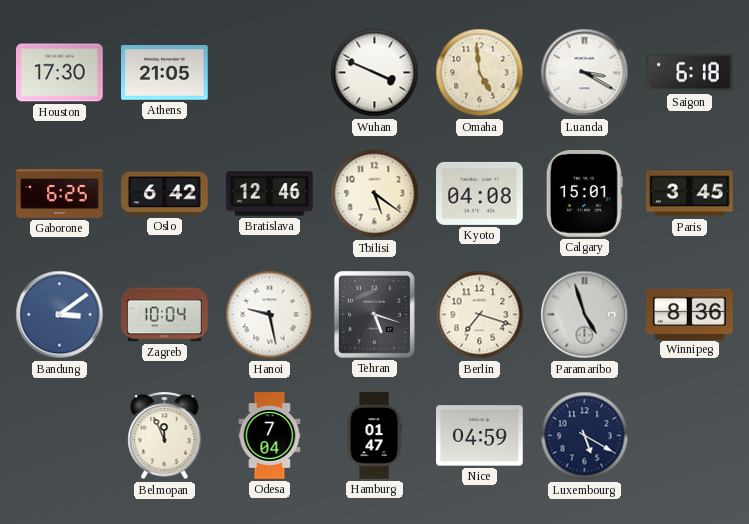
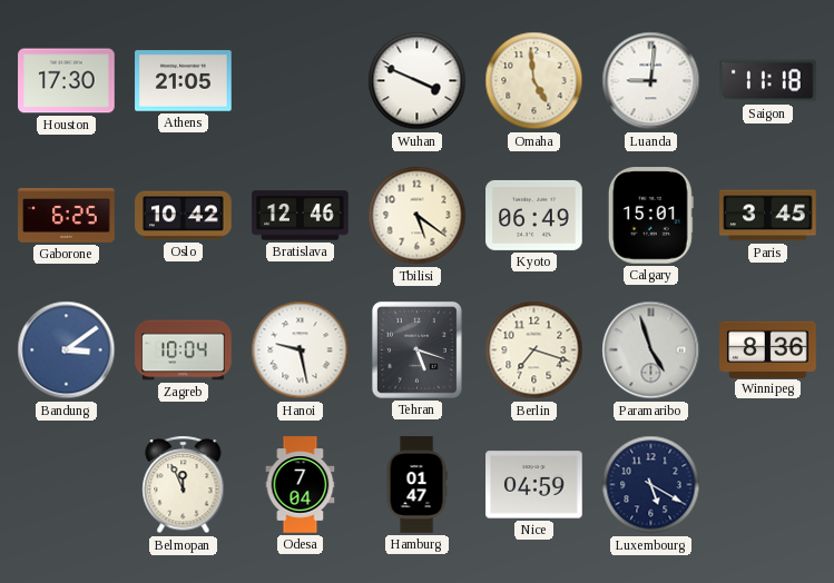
Luanda: 3:20 -> 9:01 (651, 81)
Saigon: 6:18 -> 11:18 (768, 81)
Oslo: 6:42 -> 10:42 (184, 216)
Kyoto: 04:08 -> 06:49 (534, 215)
